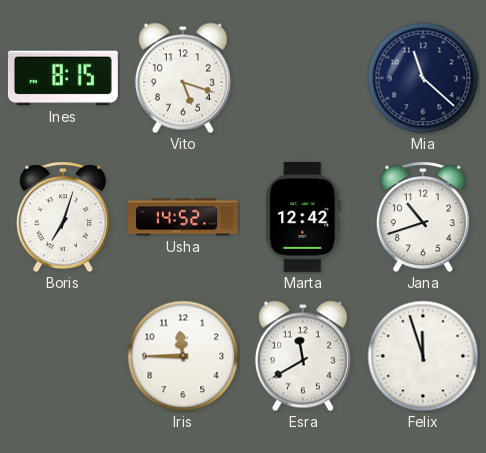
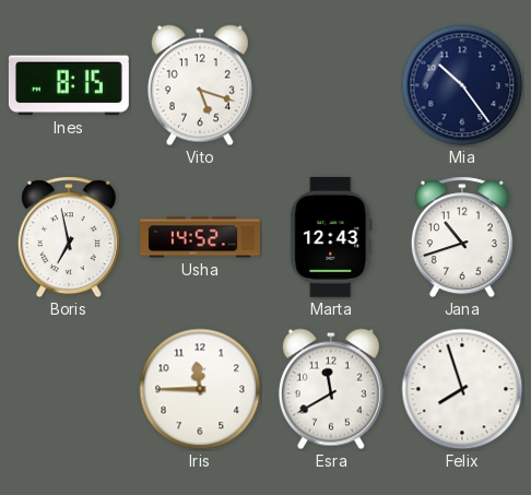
Mia: 11:22 -> 10:24 (462, 85)
Boris: 7:03 -> 6:58 (69, 237)
Marta: 12:42 -> 12:43 (331, 237)
Felix: 11:57 -> 7:57 (462, 389)
